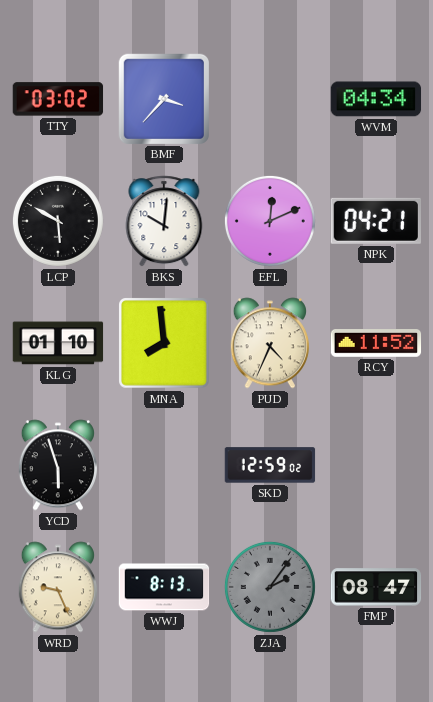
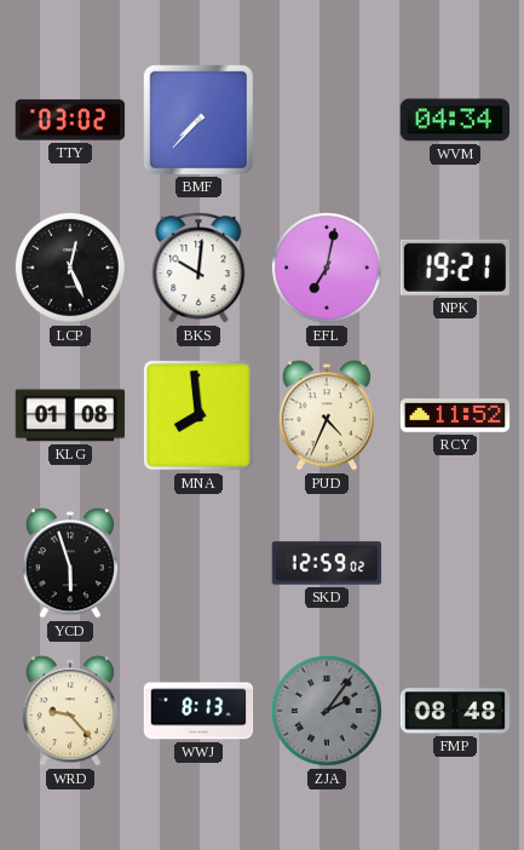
BMF: 3:37 -> 7:37 (197, 119)
LCP: 5:50 -> 12:26 (70, 268)
EFL: 12:11 -> 7:02 (327, 268)
NPK: 04:21 -> 19:21 (455, 268)
KLG: 01:10 -> 01:08 (70, 415)
WRD: 9:26 -> 9:23 (70, 711)
FMP: 08:47 -> 08:48 (455, 711)
